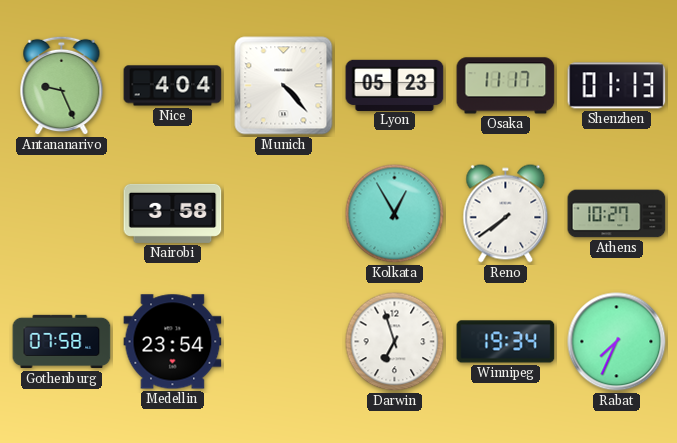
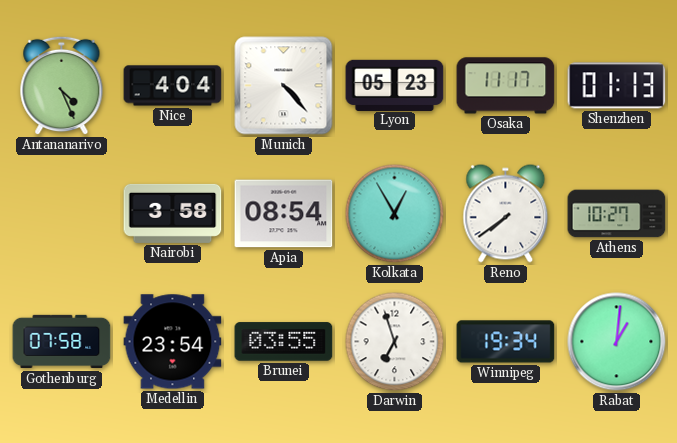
Antananarivo: 9:26 -> 4:26 (62, 86)
Apia: none -> 08:54 (284, 214)
Brunei: none -> 03:55 (284, 342)
Rabat: 7:34 -> 1:01 (617, 342)
